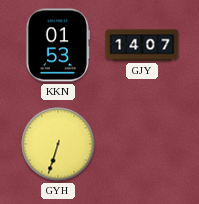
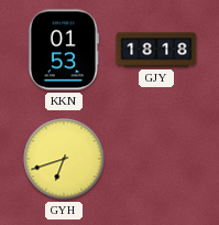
GJY: 14:07 -> 18:18 (156, 50)
GYH: 6:33 -> 6:42 (64, 159)
